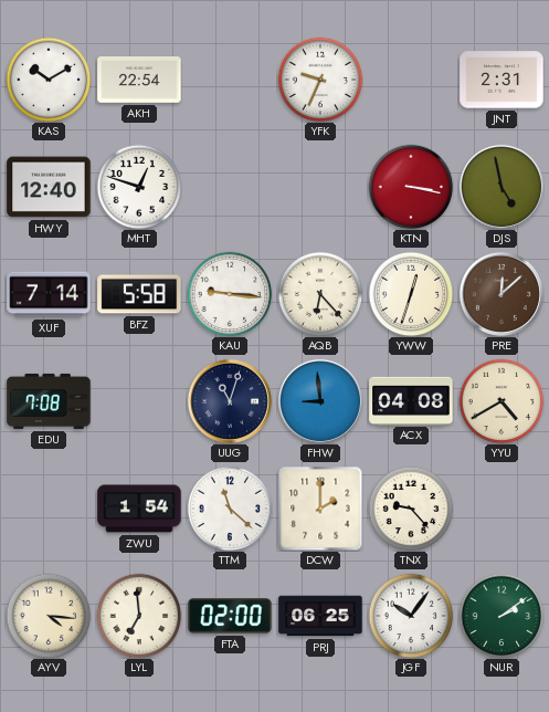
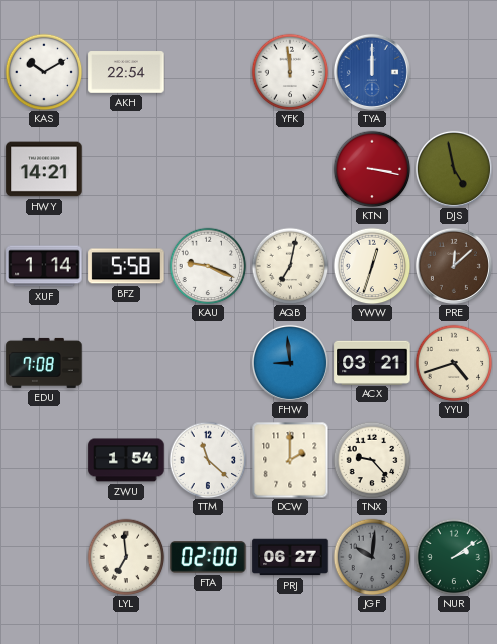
YFK: 9:34 -> 11:59 (290, 72)
TYA: none -> 12:00 (372, 72)
JNT: 2:31 -> none (502, 80)
HWY: 12:40 -> 14:21 (44, 169)
MHT: 12:48 -> none (139, 187)
XUF: 7:14 -> 1:14 (44, 266)
KAU: 9:16 -> 9:19 (208, 266)
AQB: 6:23 -> 7:02 (290, 266)
UUG: 11:03 -> none (230, 401)
ACX: 04:08 -> 03:21 (372, 362)
YYU: 4:40 -> 4:42 (454, 363)
AYV: 4:16 -> none (49, 616)
PRJ: 06:25 -> 06:27 (290, 557)
JGF: 10:06 -> 10:01 (372, 557)
JGF dial: white -> grey (372, 557)
